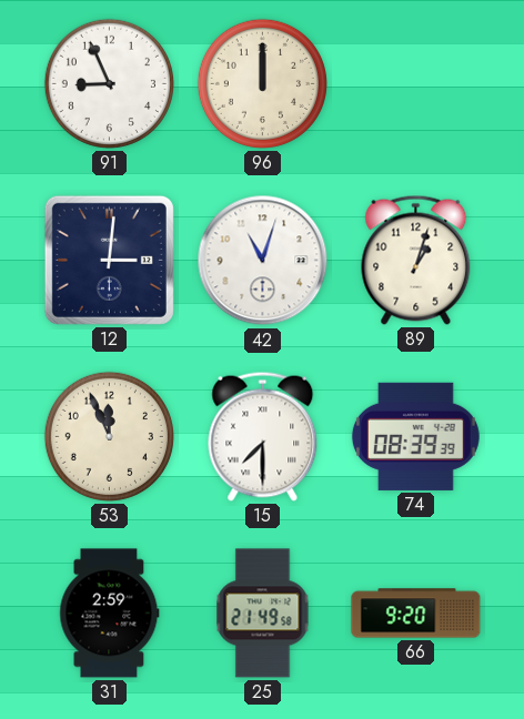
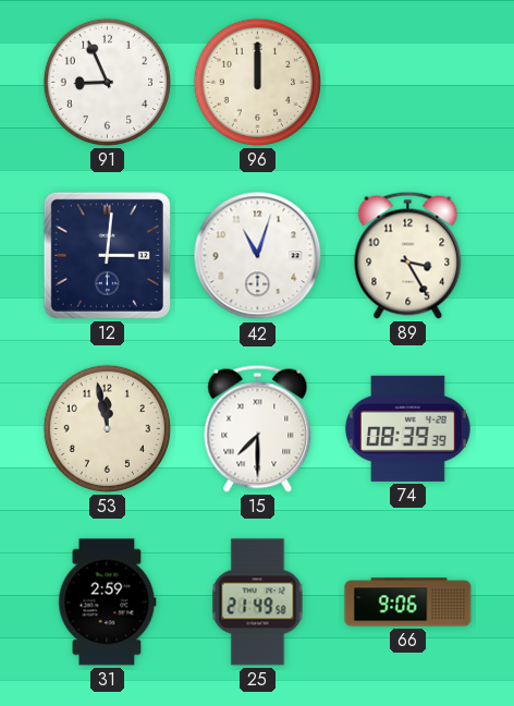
89: 1:03 -> 3:25 (408, 255)
53: 11:56 -> 11:58 (107, 428)
66: 9:20 -> 9:06 (408, 602)
